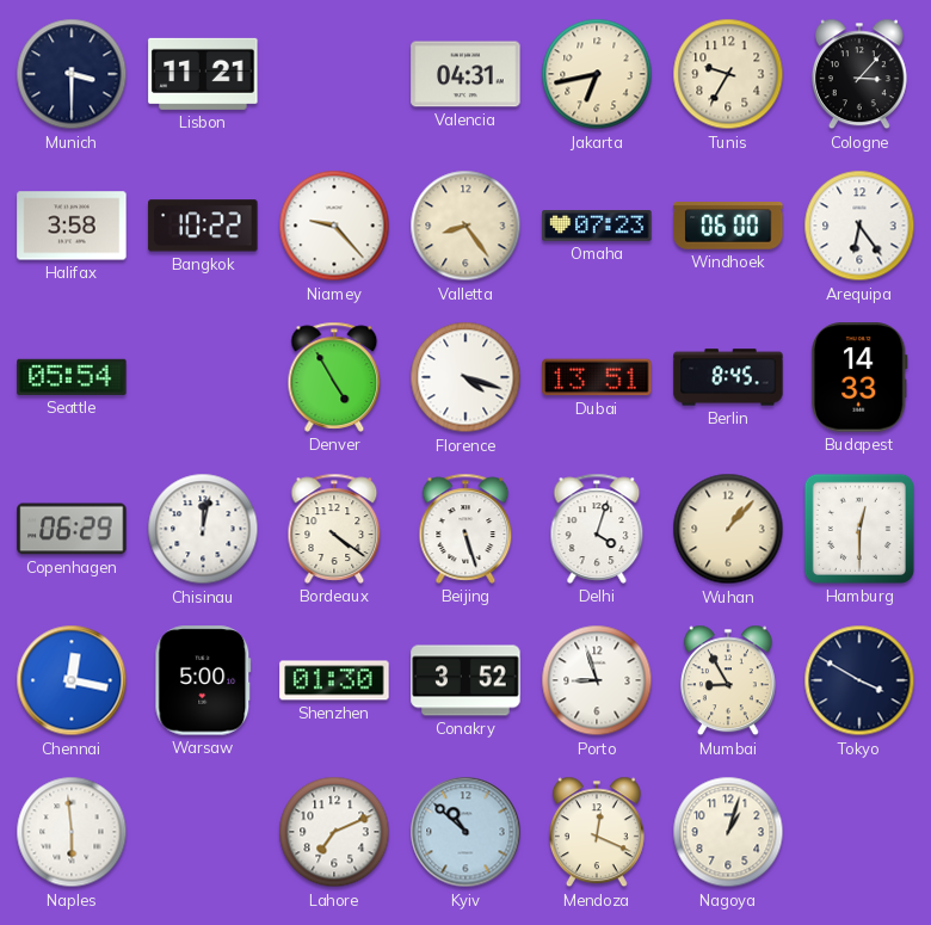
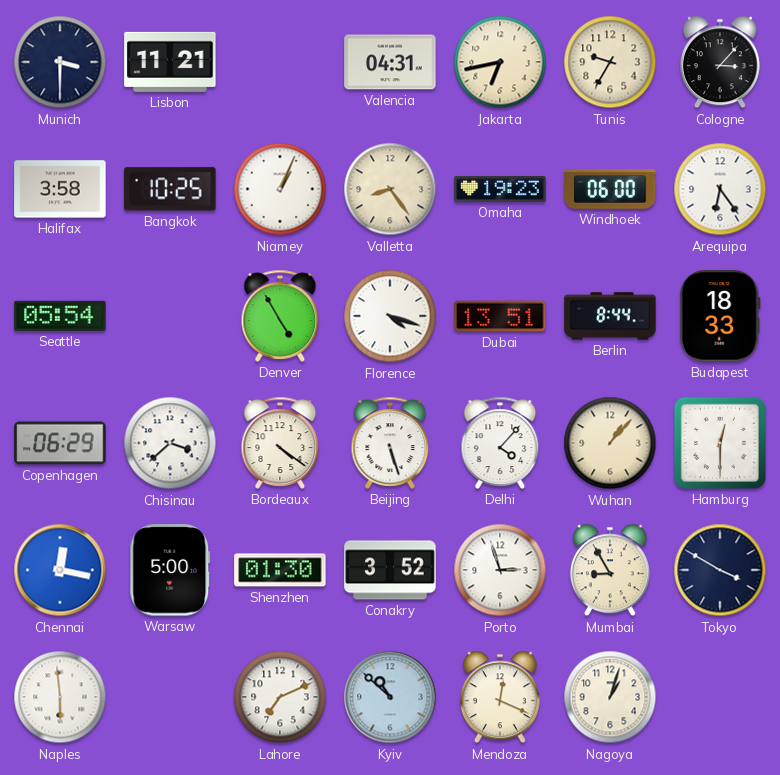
Bangkok: 10:22 -> 10:25 (170, 189)
Niamey: 9:23 -> 1:04 (280, 189)
Omaha: 07:23 -> 19:23 (500, 189)
Berlin: 8:45 -> 8:44 (610, 316)
Budapest: 14:33 -> 18:33 (720, 316)
Chisinau: 12:02 -> 3:38 (170, 443)
Delhi: 4:03 -> 4:07 (500, 443)
Porto: 8:57 -> 2:57 (500, 570)
